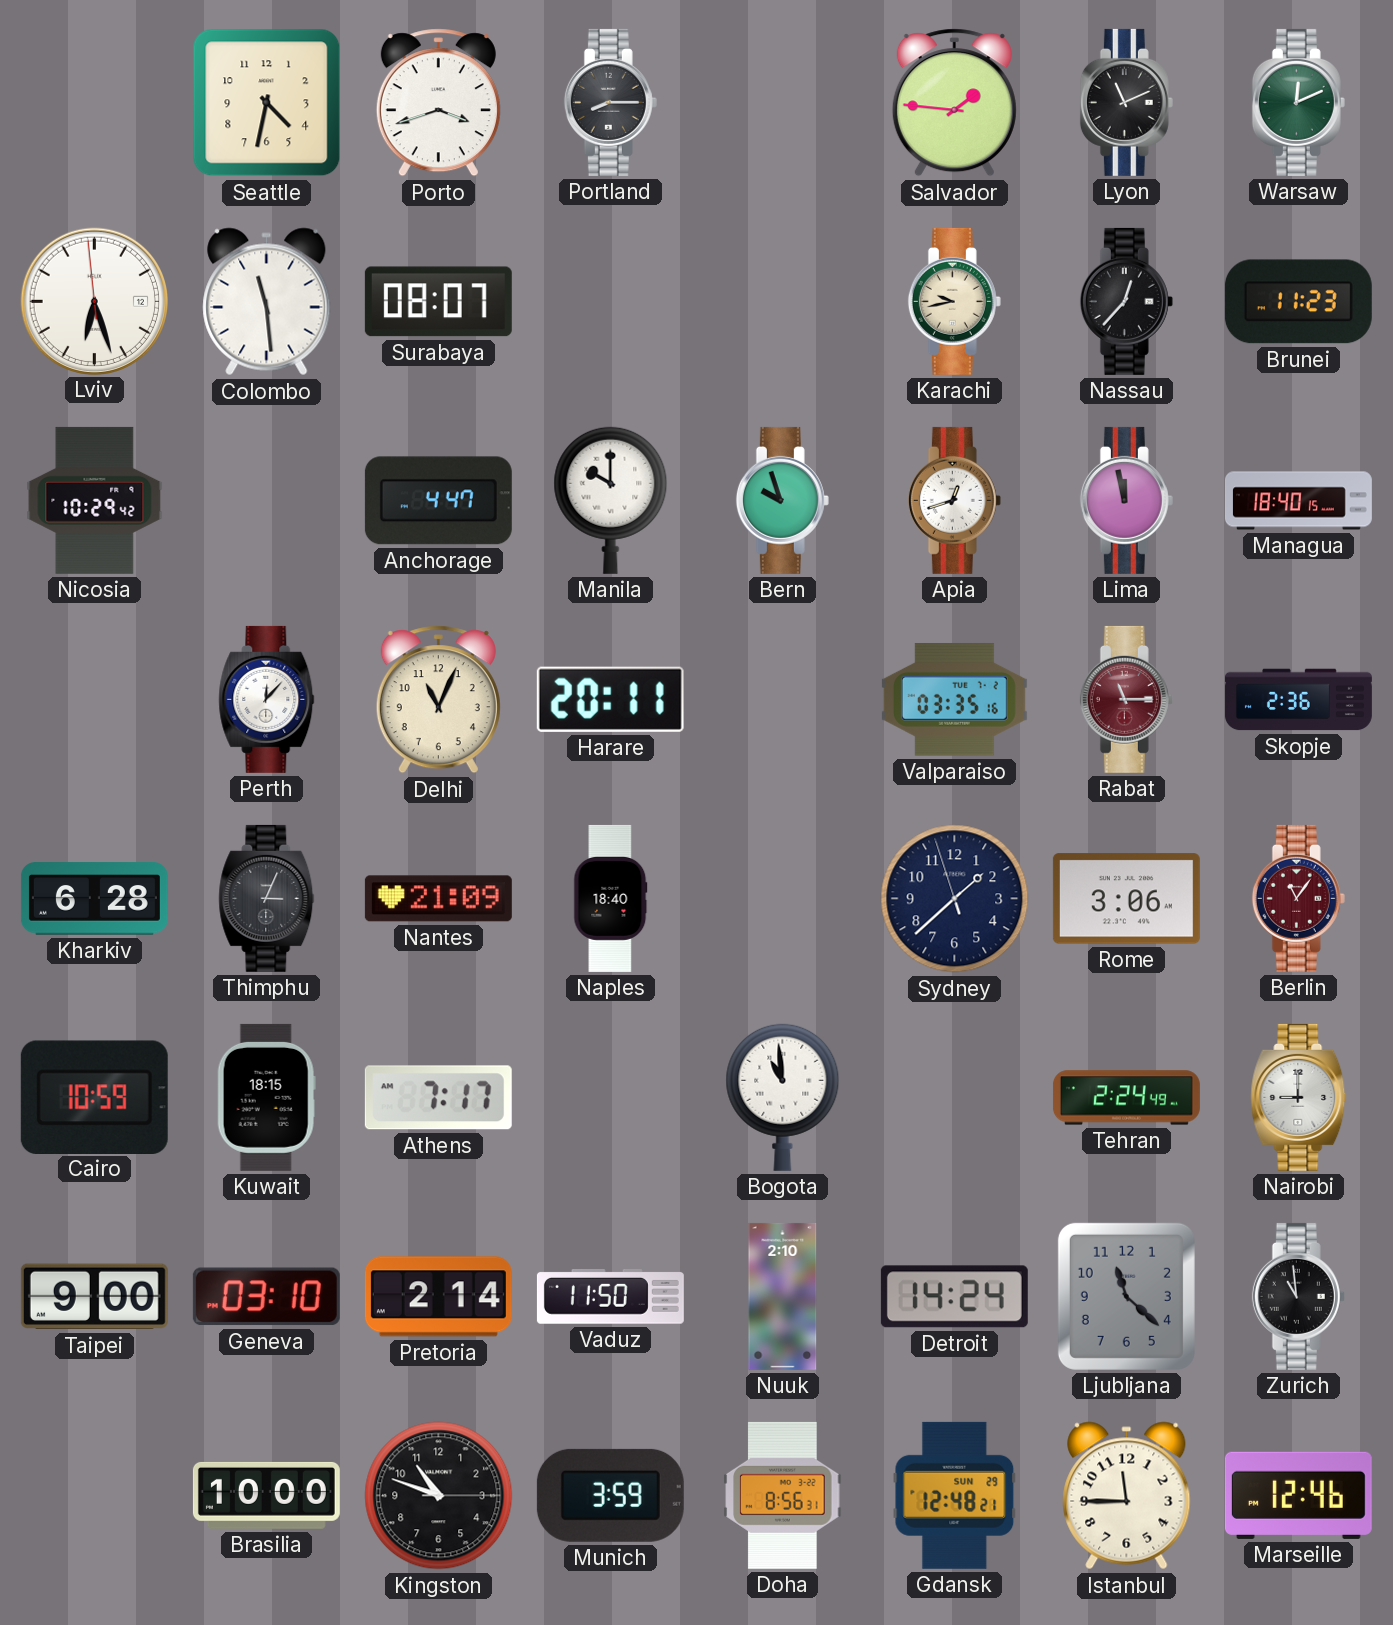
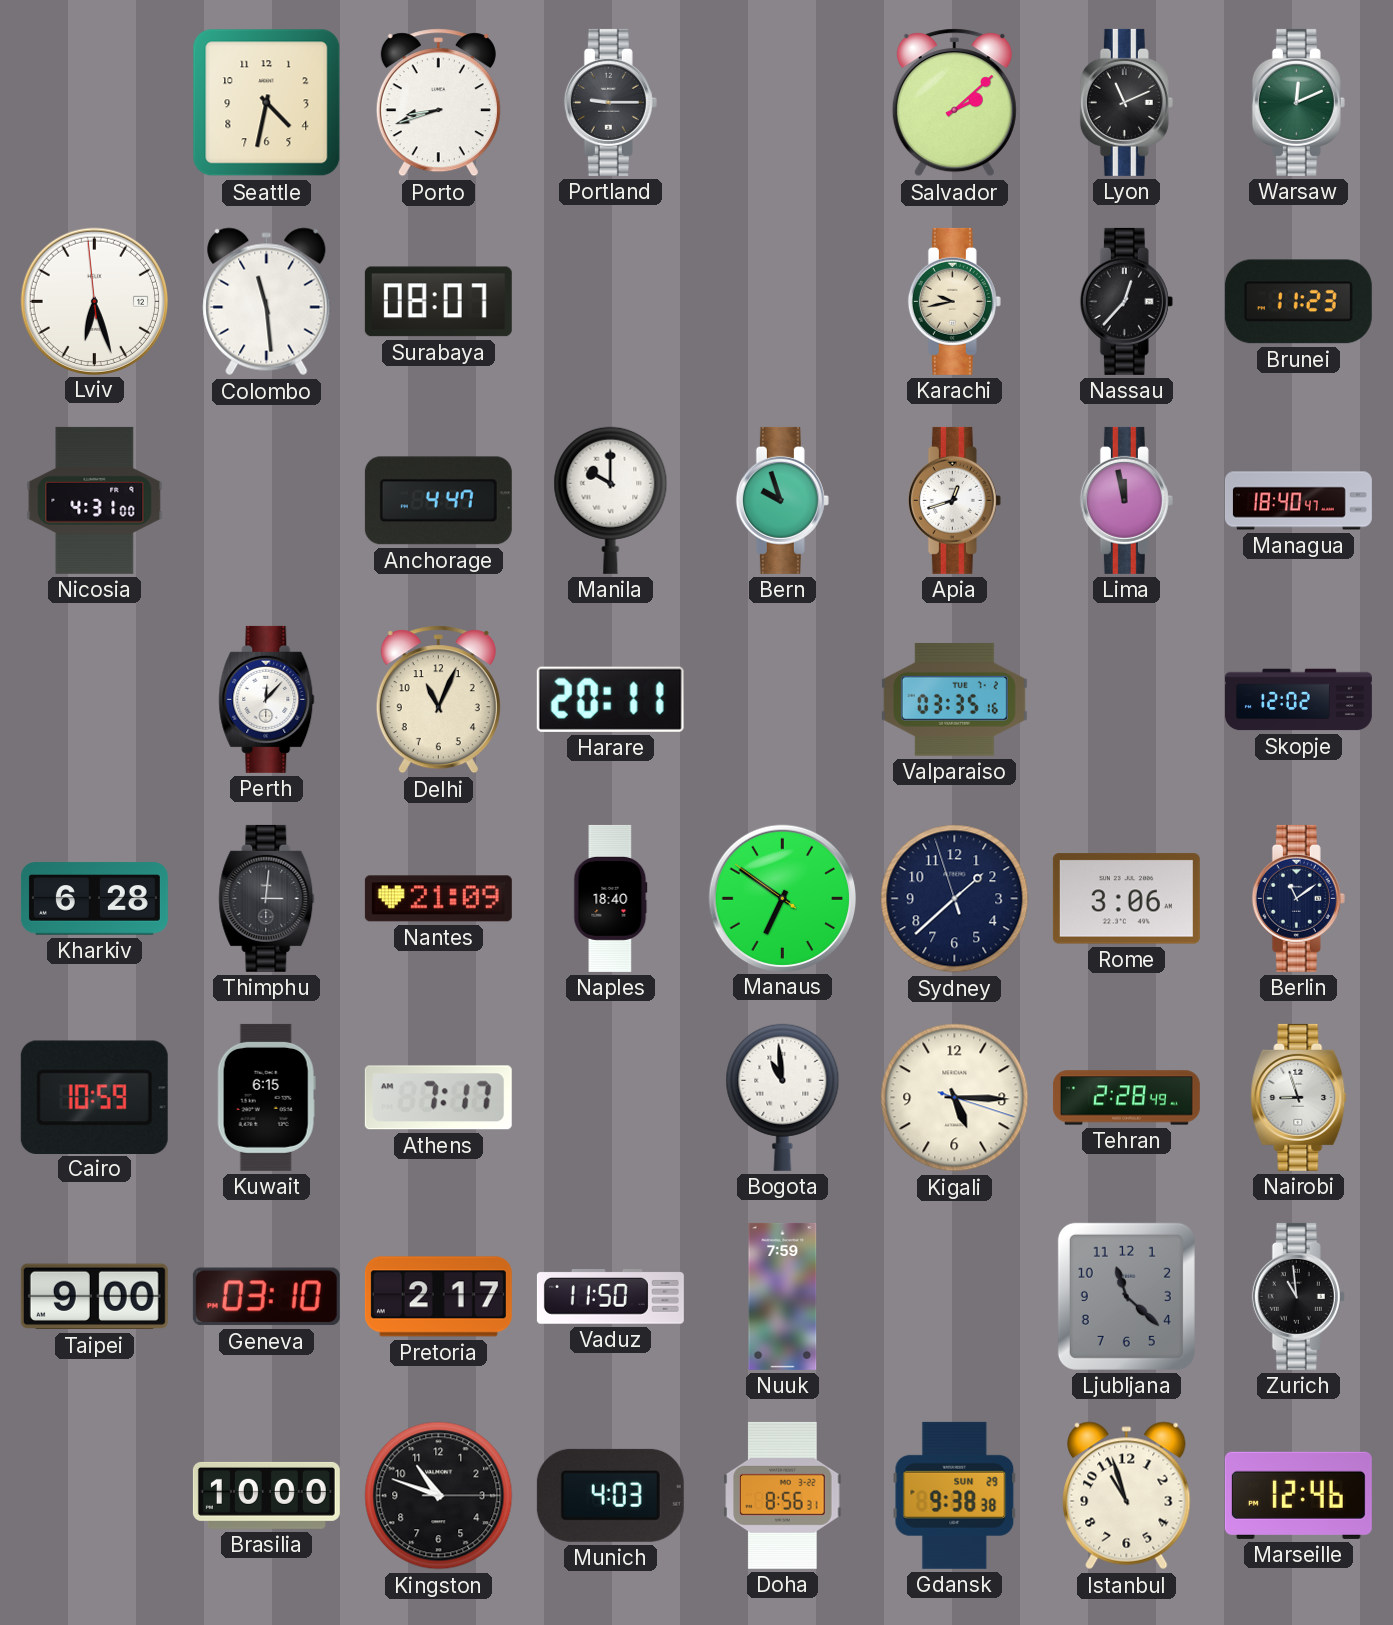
Porto: 3:42 -> 8:42 (438, 103)
Portland: 8:15 -> 9:15 (610, 102)
Salvador: 1:46 -> 2:08 (954, 103)
Nicosia: 10:29 -> 4:31 (95, 500)
Managua: 18:40:15 -> 18:40:47 (1298, 501)
Rabat: 11:15 -> none (1126, 699)
Skopje: 2:36 -> 12:02 (1298, 700)
Thimphu: 3:04 -> 3:01 (267, 898)
Manaus: none -> 6:50 (782, 898)
Berlin: 11:06 -> 11:09 (1298, 898)
Berlin dial: burgundy -> navy (1298, 898)
Kuwait: 18:15 -> 6:15 (266, 1097)
Kigali: none -> 5:15 (955, 1098)
Tehran: 2:24 -> 2:28 (1126, 1098)
Nairobi: 9:00 -> 8:57 (1299, 1097)
Pretoria: 2:14 -> 2:17 (438, 1297)
Nuuk: 2:10 -> 7:59 (783, 1296)
Detroit: 14:24 -> none (954, 1297)
Munich: 3:59 -> 4:03 (610, 1495)
Gdansk: 12:48 -> 9:38 (955, 1495)
Istanbul: 11:45 -> 10:57 (1127, 1496)
